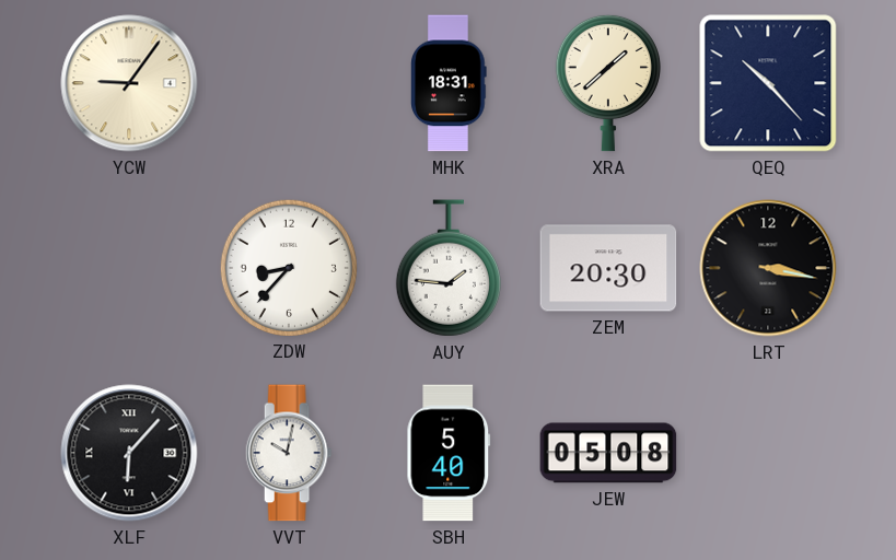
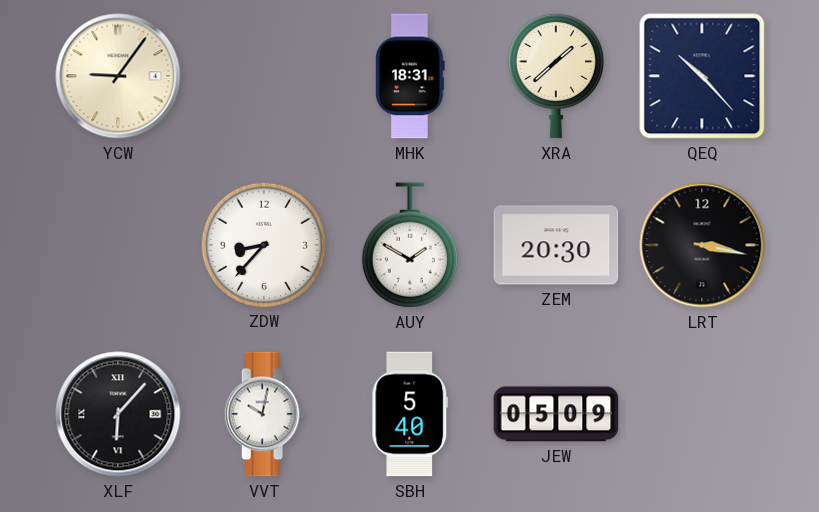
AUY: 1:46 -> 1:50 (410, 245)
JEW: 05:08 -> 05:09 (556, 414)
